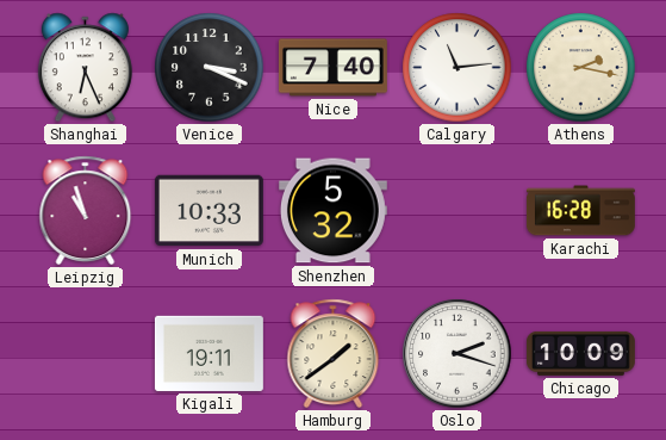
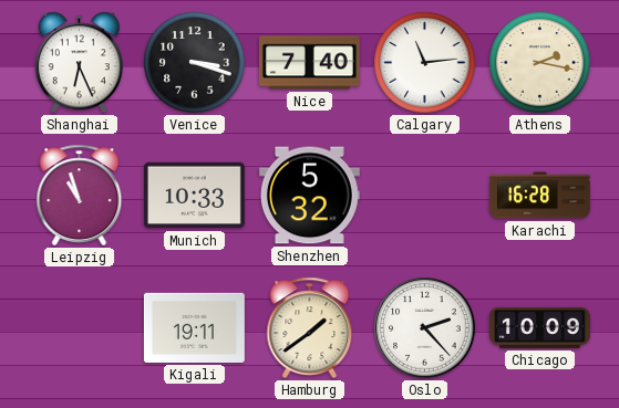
Venice: 3:19 -> 3:18 (195, 63)
Oslo: 2:18 -> 2:23 (425, 328)
